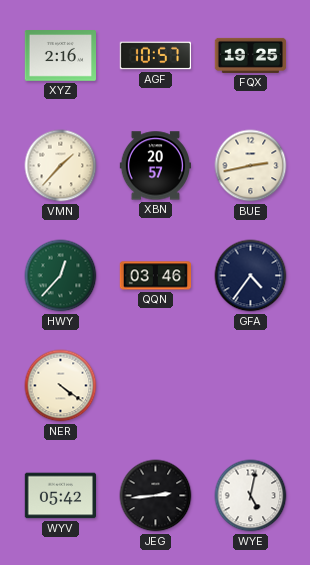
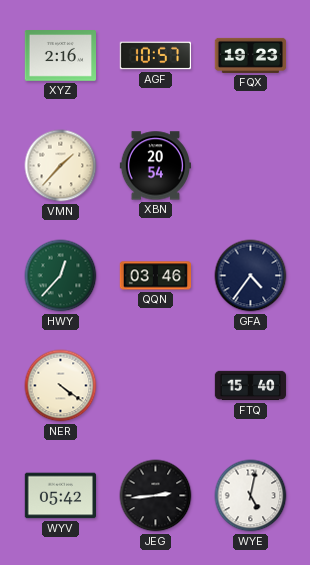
FQX: 19:25 -> 19:23 (251, 55)
XBN: 20:57 -> 20:54 (155, 166)
BUE: 2:43 -> none (251, 166)
FTQ: none -> 15:40 (251, 386)
